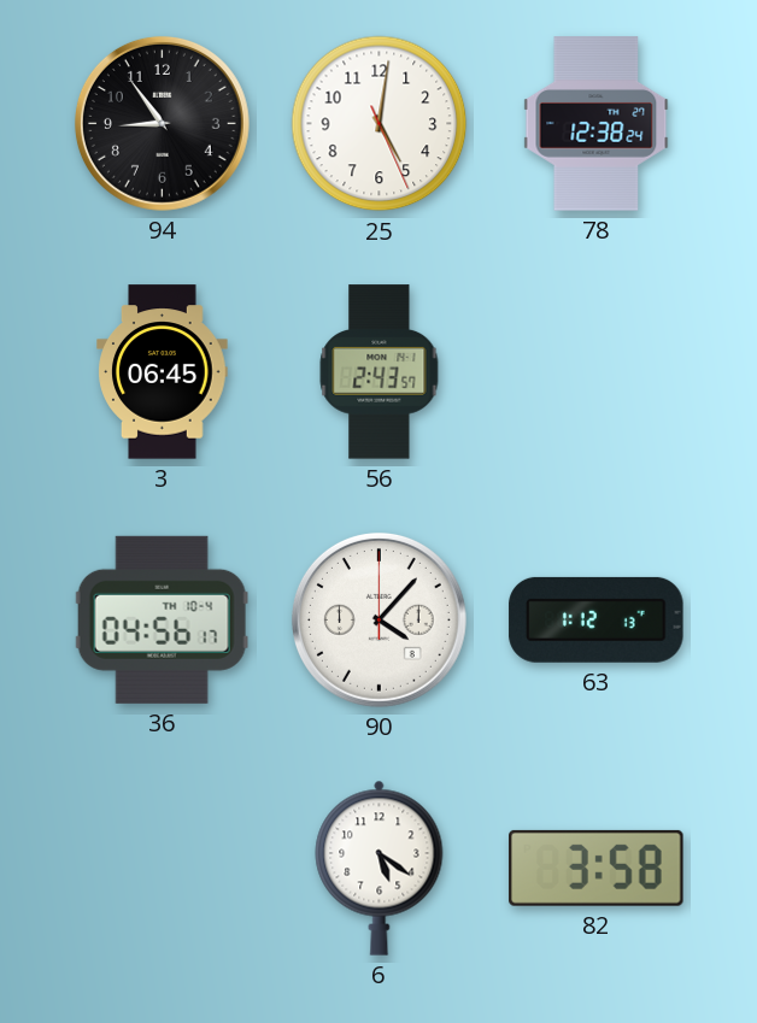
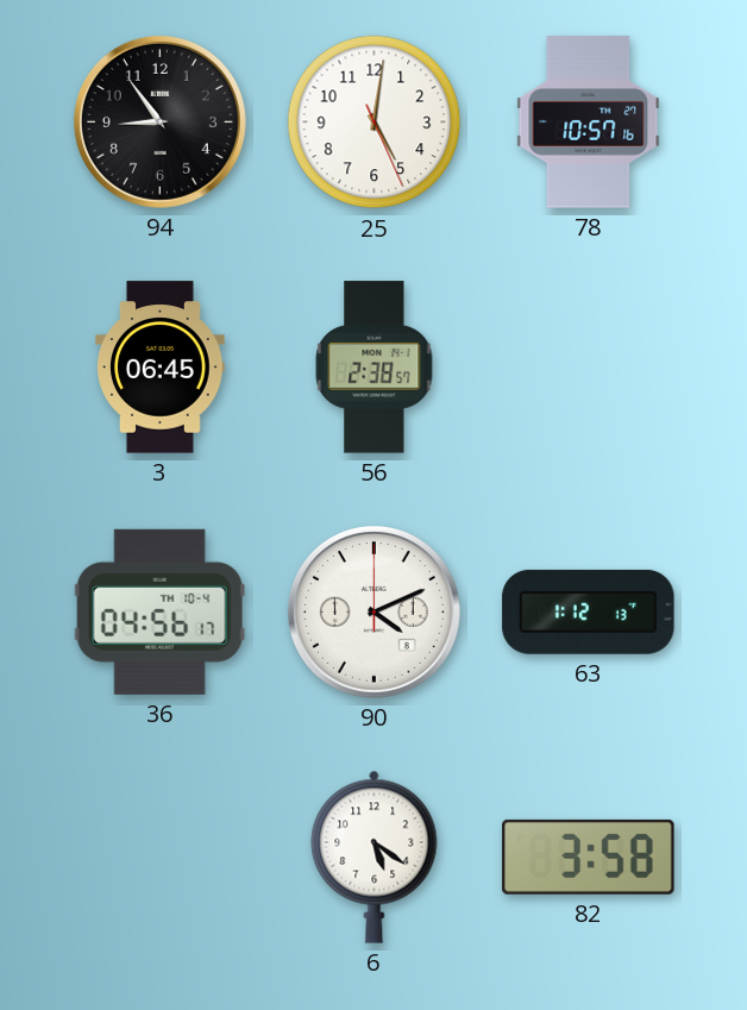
78: 12:38 -> 10:57 (589, 123)
56: 2:43 -> 2:38 (375, 368)
90: 4:07 -> 4:11 (373, 611)
